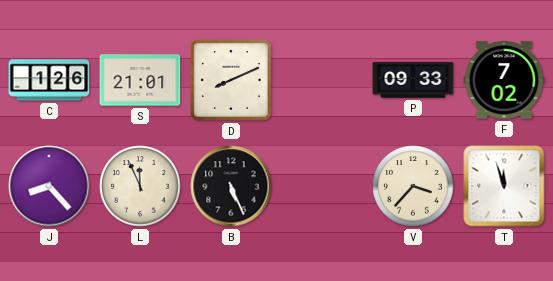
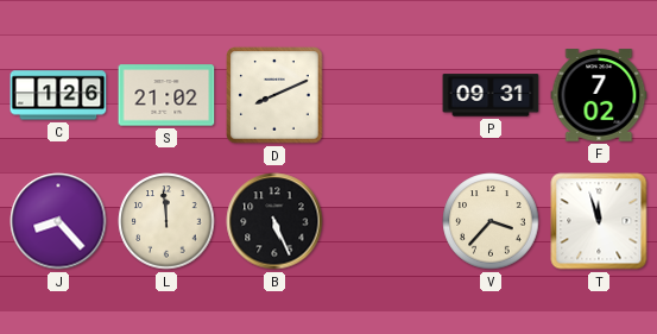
S: 21:01 -> 21:02 (166, 95)
P: 09:33 -> 09:31 (491, 95)
L: 11:56 -> 11:59 (166, 221)
